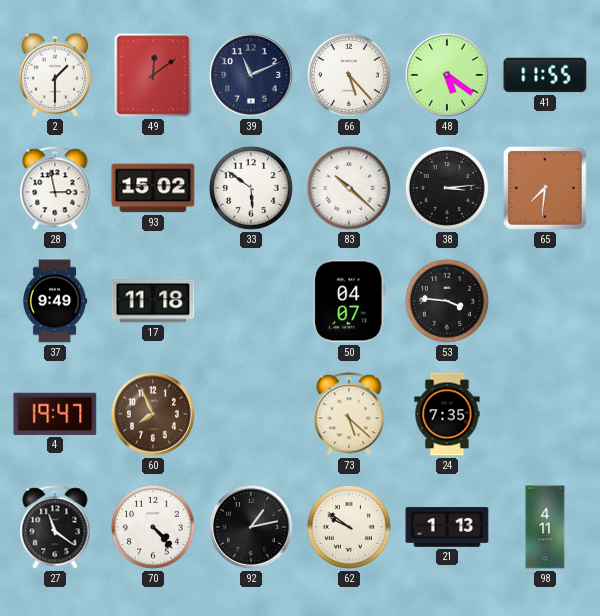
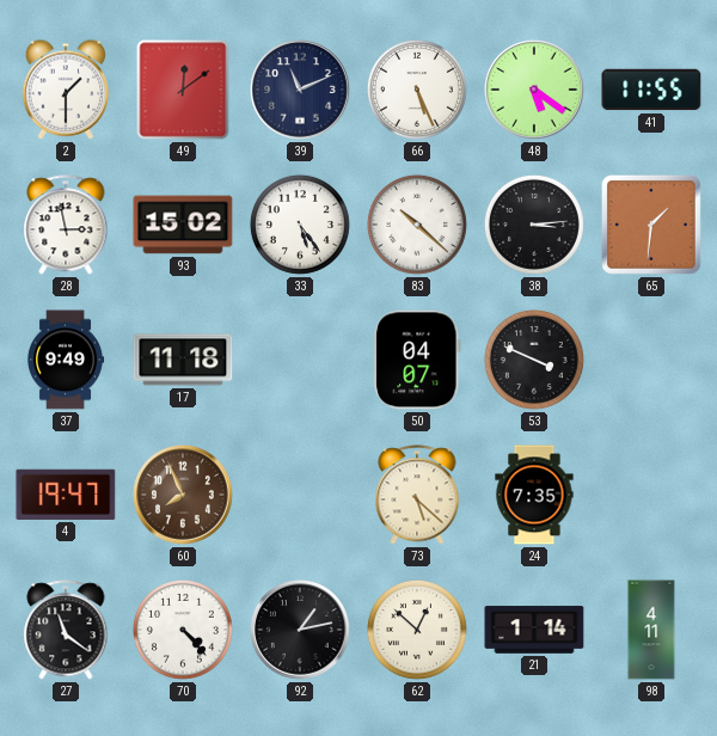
66: 5:23 -> 5:26 (417, 90)
33: 5:51 -> 5:24 (300, 225)
65: 7:31 -> 1:31 (651, 225)
53: 3:46 -> 3:49 (534, 360)
62: 9:51 -> 12:52 (417, 630)
21: 1:13 -> 1:14 (534, 630)
